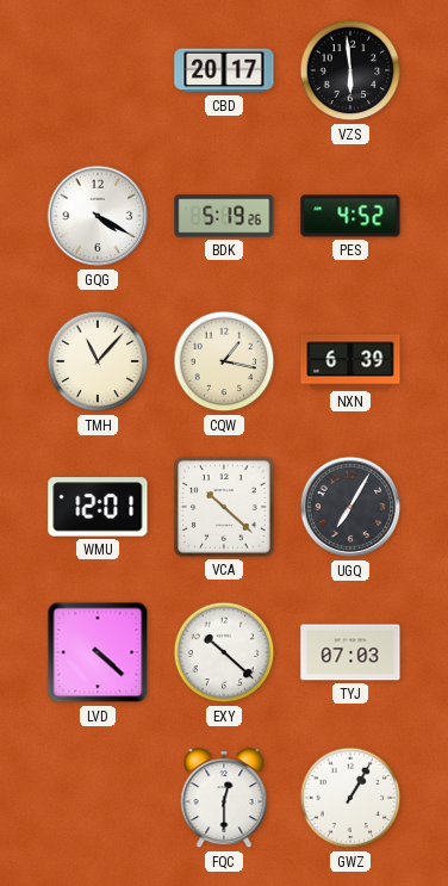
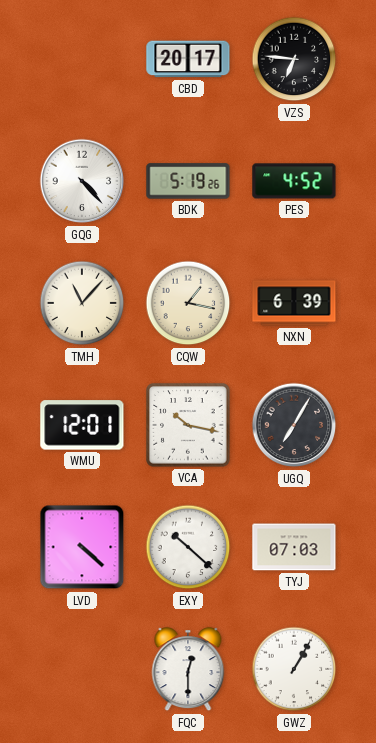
VZS: 5:59 -> 6:46 (294, 59)
GQG: 4:20 -> 4:23 (82, 181)
VCA: 10:22 -> 10:17 (188, 425)
